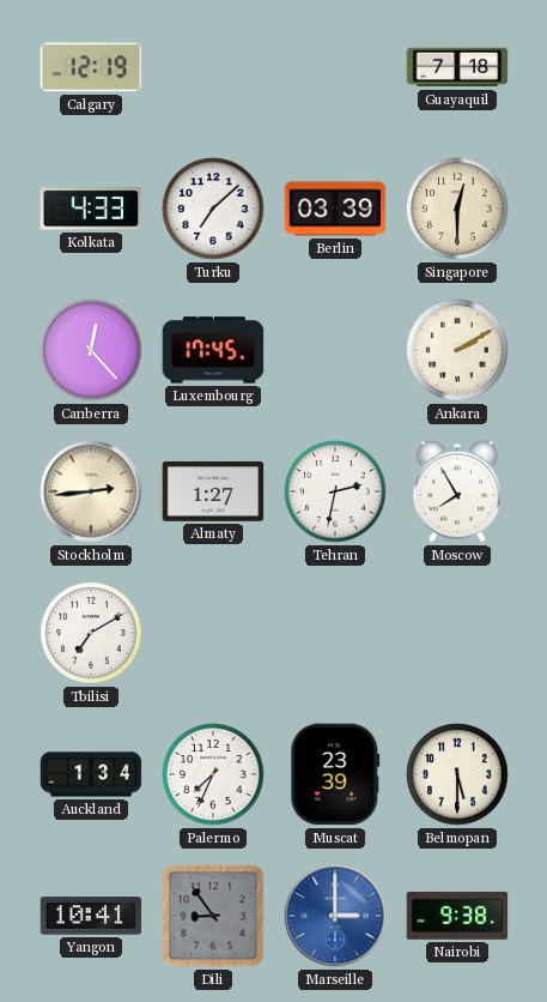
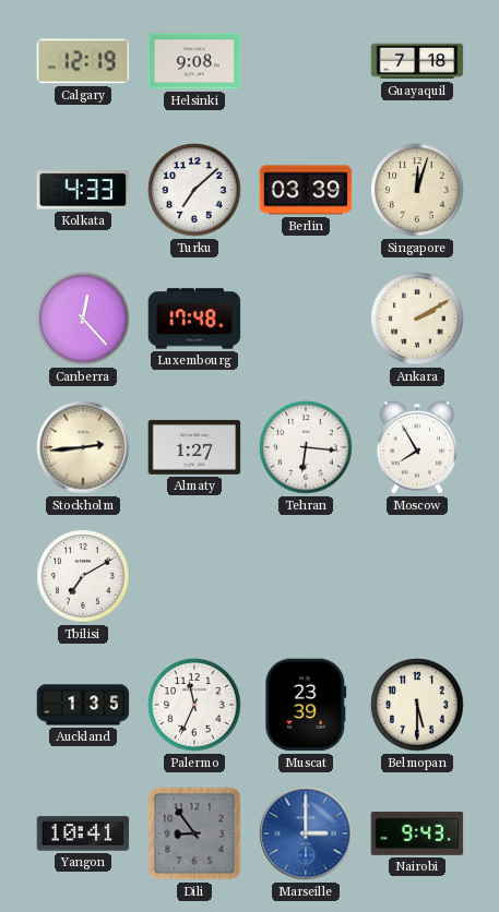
Helsinki: none -> 9:08 (194, 61)
Singapore: 12:30 -> 12:03 (417, 190)
Luxembourg: 17:45 -> 17:48 (194, 319)
Tehran: 2:32 -> 6:16 (306, 447)
Auckland: 1:34 -> 1:35 (83, 705)
Palermo: 7:34 -> 11:34 (194, 705)
Nairobi: 9:38 -> 9:43 (417, 833)
